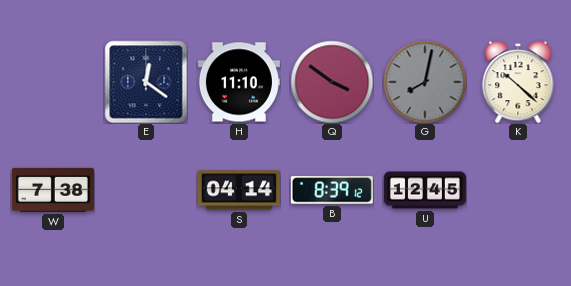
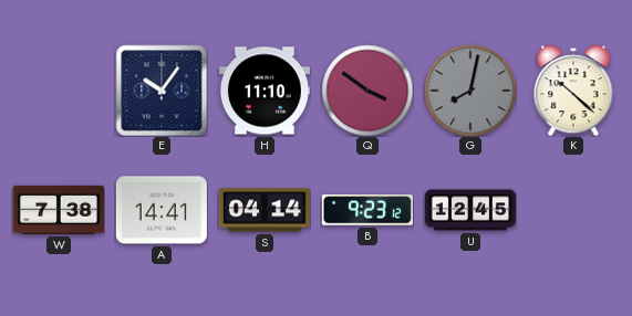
E: 12:21 -> 10:06 (162, 91)
A: none -> 14:41 (162, 210)
B: 8:39 -> 9:23 (367, 210)
